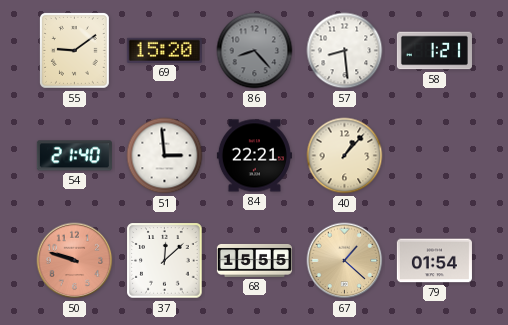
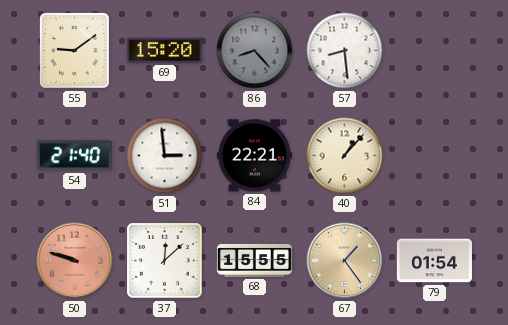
58: 1:21 -> none (434, 51)
67: 1:22 -> 1:24 (345, 261)
